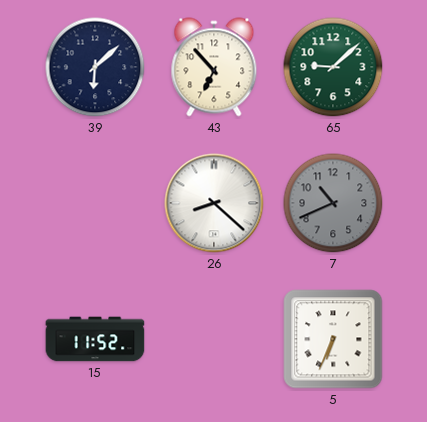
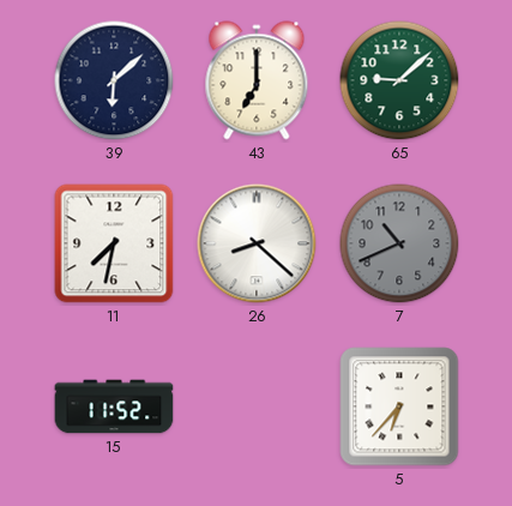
43: 6:53 -> 7:00 (257, 80)
11: none -> 7:32 (114, 243)
5: 6:34 -> 6:37 (399, 406)
